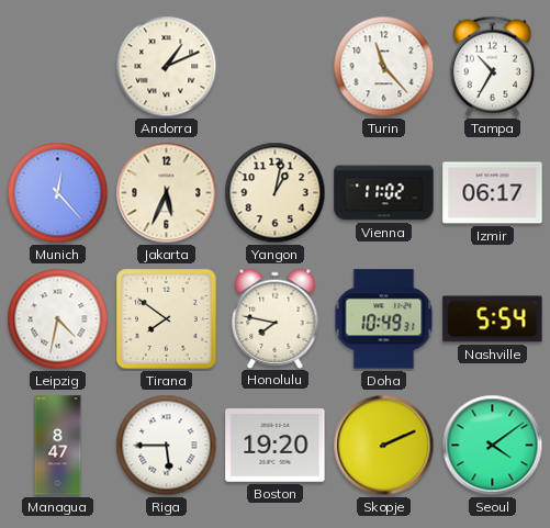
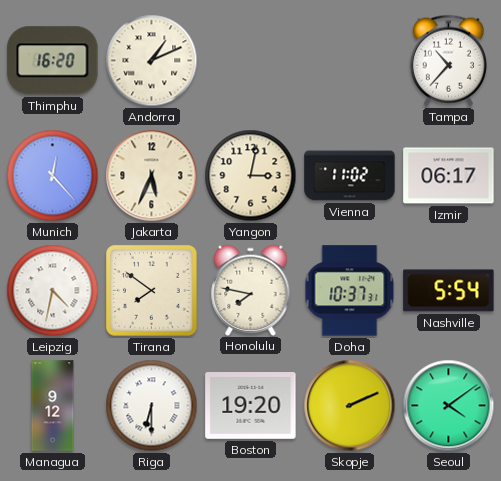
Thimphu: none -> 16:20 (53, 61)
Turin: 11:23 -> none (384, 67)
Tampa: 10:35 -> 10:37 (448, 60)
Yangon: 1:02 -> 3:02 (251, 176)
Doha: 10:49 -> 10:37 (350, 291)
Managua: 8:47 -> 9:12 (53, 406)
Riga: 5:45 -> 6:30 (152, 406)
